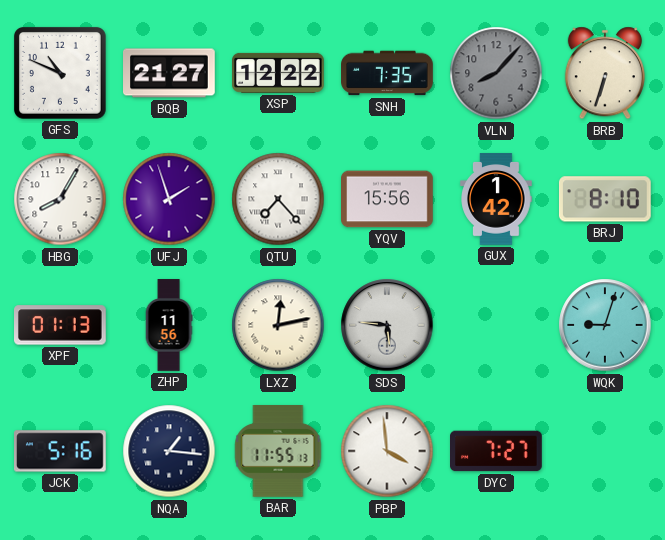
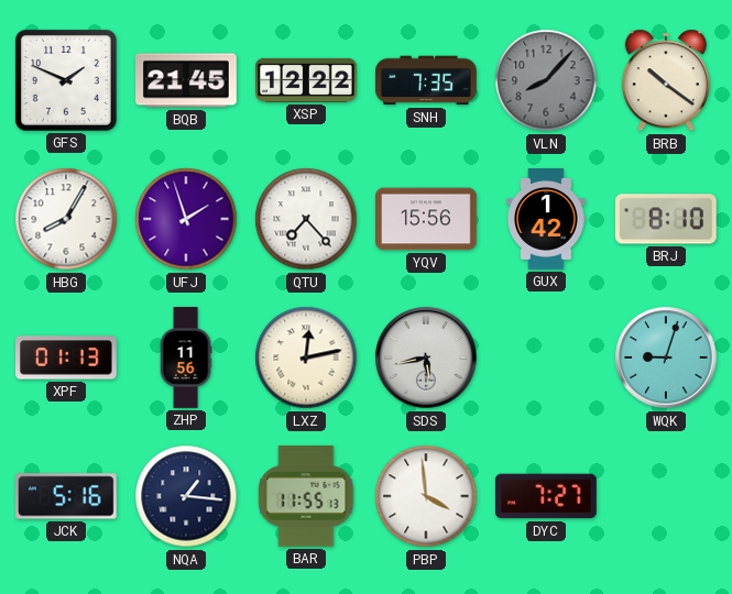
GFS: 10:49 -> 1:49 (66, 80)
BQB: 21:27 -> 21:45 (187, 80)
BRB: 6:33 -> 10:21 (666, 80)
SDS: 5:46 -> 5:43 (426, 358)
